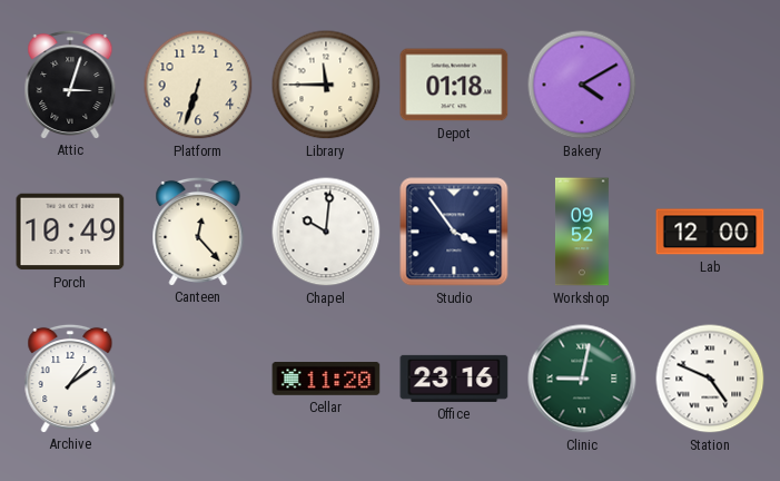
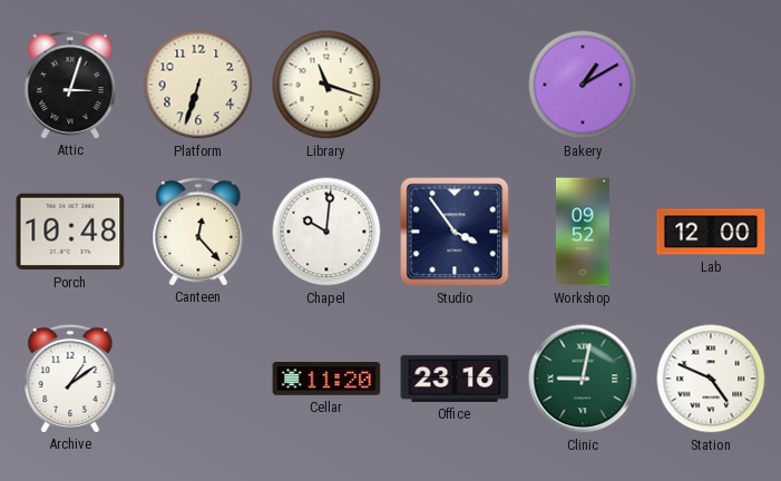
Library: 11:45 -> 11:18 (326, 85)
Depot: 01:18 -> none (454, 85)
Bakery: 4:10 -> 1:10 (583, 85)
Porch: 10:49 -> 10:48 (70, 232)
